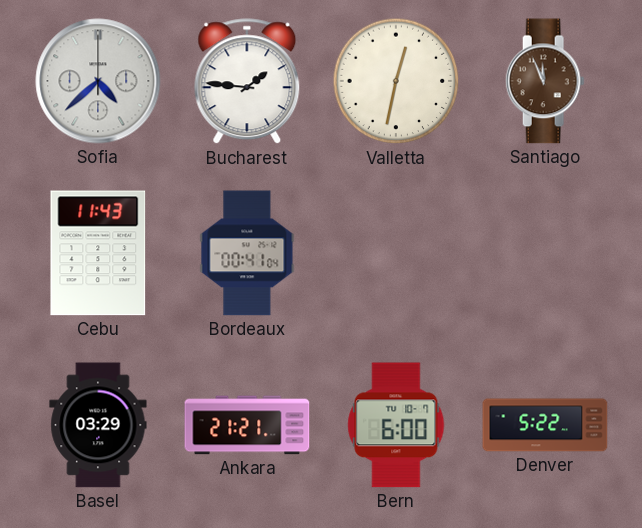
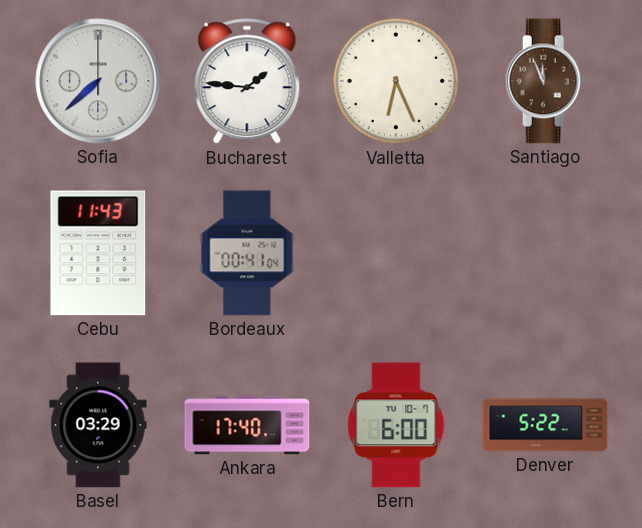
Sofia: 4:38 -> 7:38 (98, 81)
Valletta: 12:32 -> 6:26 (396, 81)
Ankara: 21:21 -> 17:40 (247, 425)
